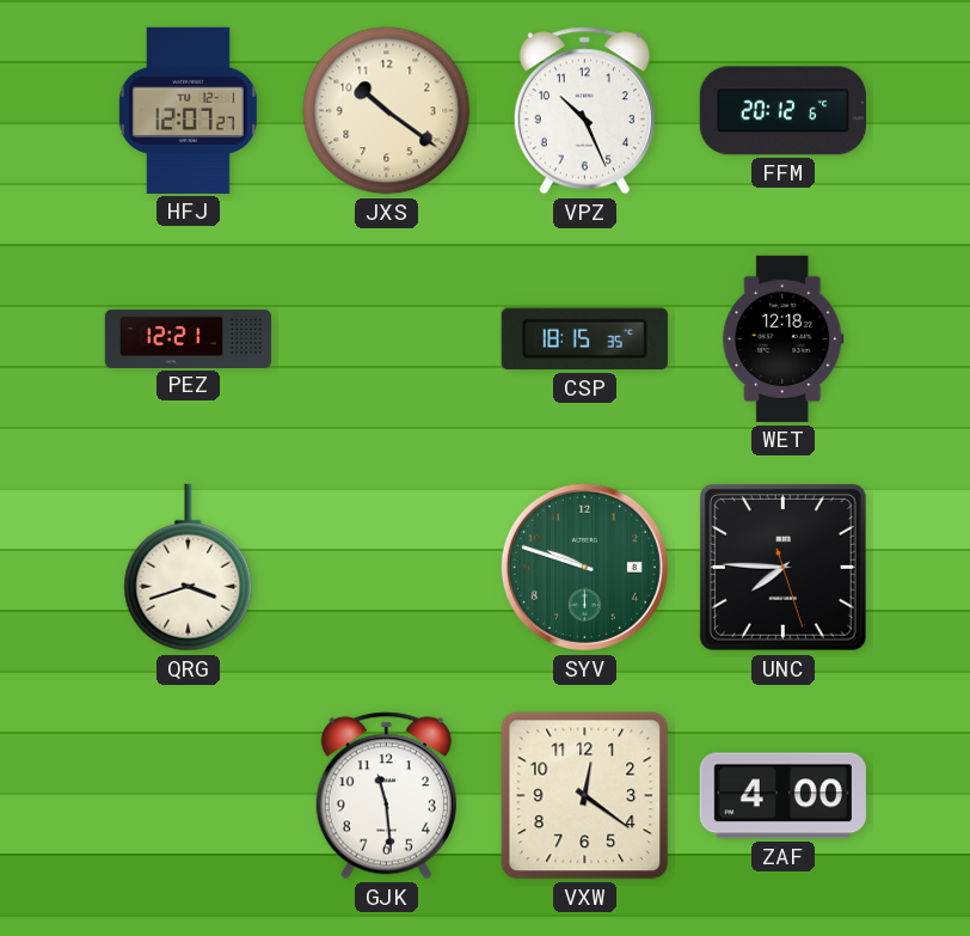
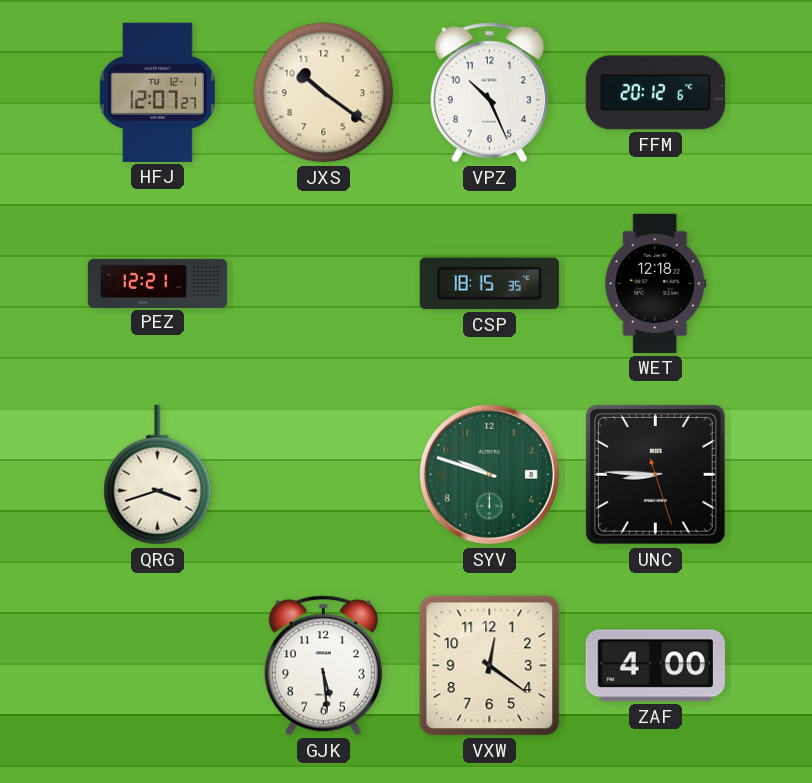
UNC: 7:45 -> 8:45 (655, 474)
GJK: 11:29 -> 5:29 (323, 666)
